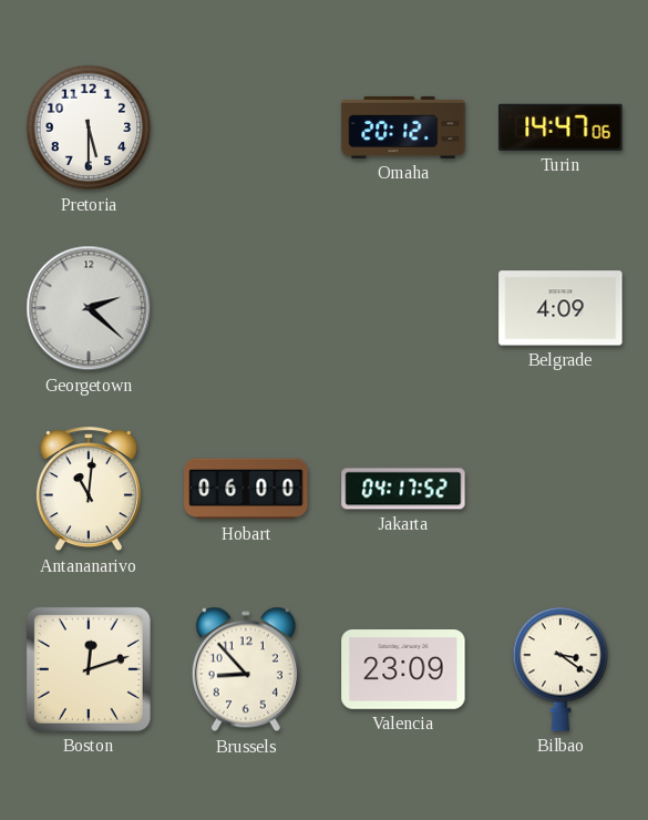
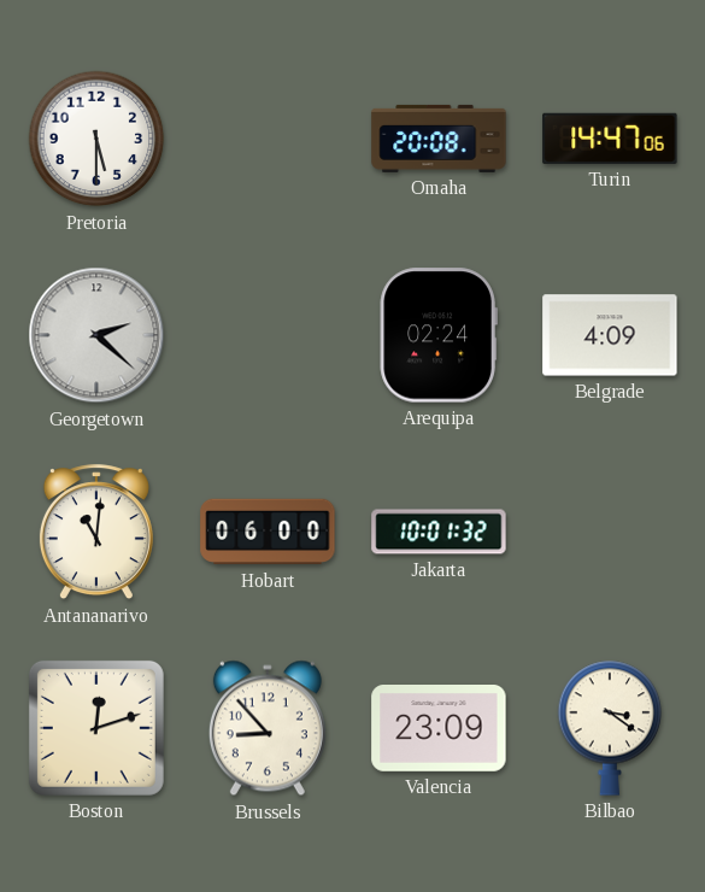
Omaha: 20:12 -> 20:08 (439, 139)
Arequipa: none -> 02:24 (439, 335)
Jakarta: 04:17 -> 10:01 (439, 532)
